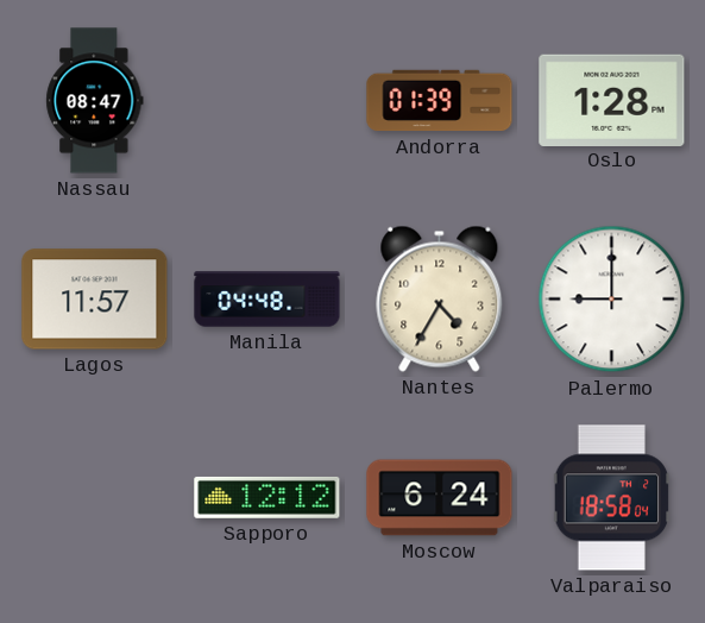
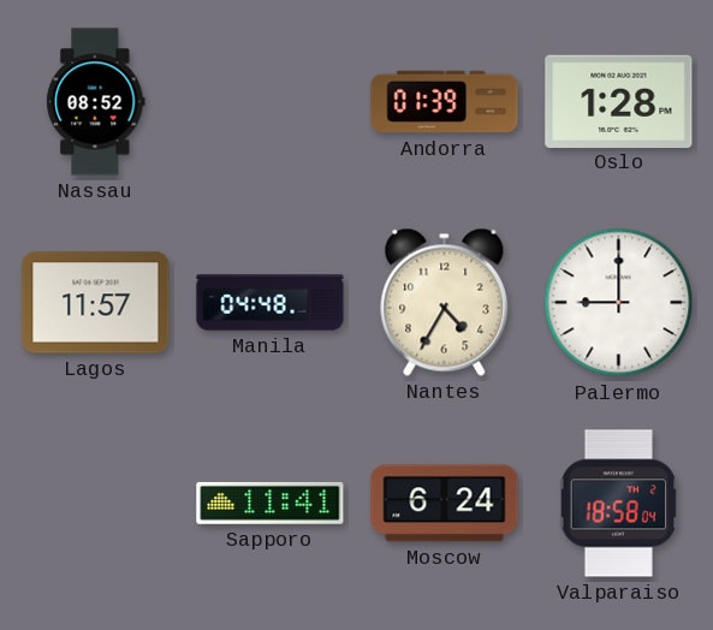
Nassau: 08:47 -> 08:52 (96, 102)
Sapporo: 12:12 -> 11:41 (271, 503)
